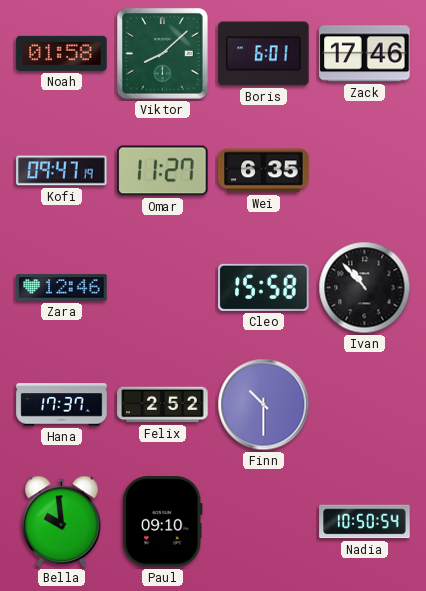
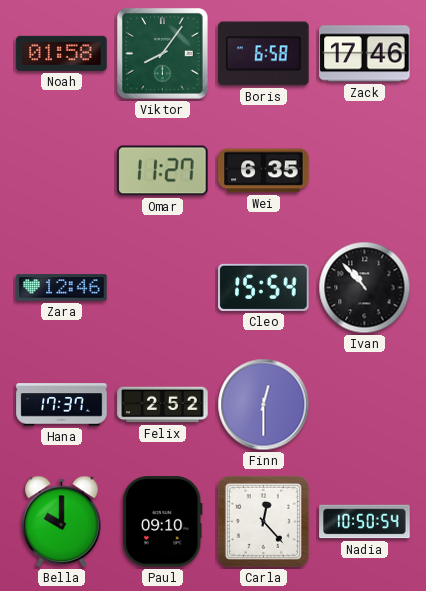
Viktor: 8:08 -> 8:06 (162, 53)
Boris: 6:01 -> 6:58 (264, 54)
Kofi: 09:47 -> none (62, 171)
Cleo: 15:58 -> 15:54 (264, 287)
Finn: 10:30 -> 12:30 (264, 405)
Bella: 9:59 -> 10:00 (62, 522)
Carla: none -> 12:23 (263, 521)
